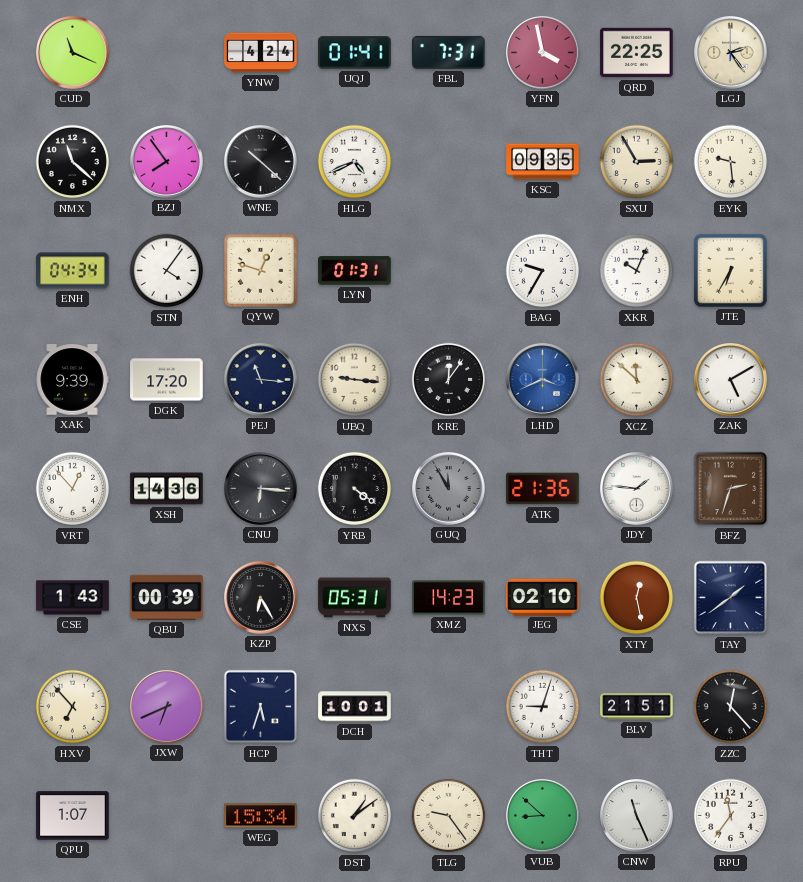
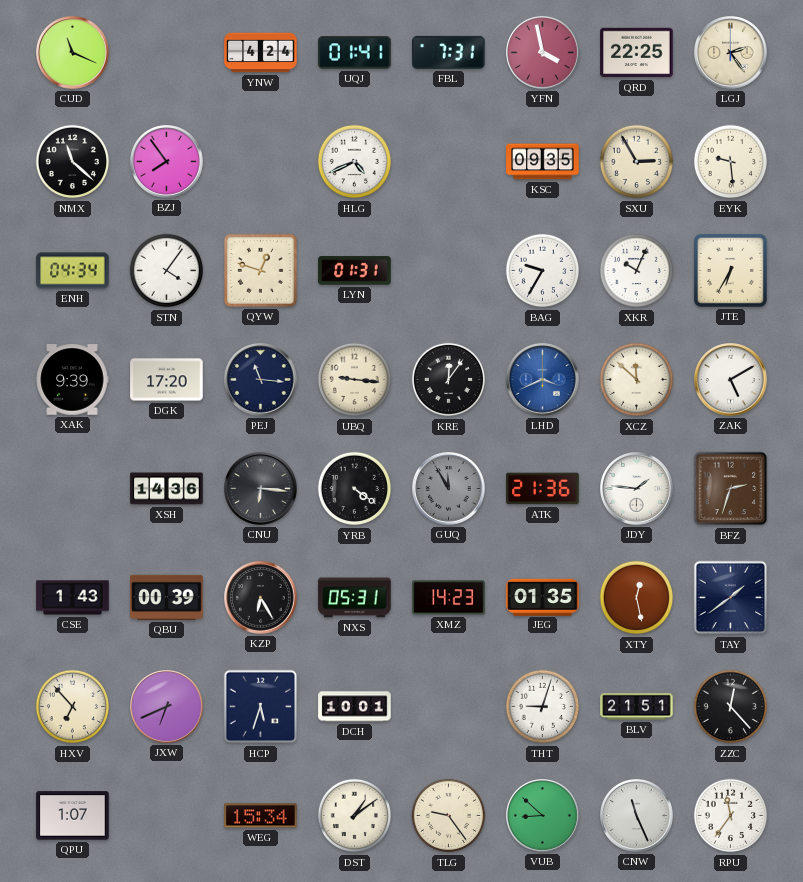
WNE: 10:22 -> none (261, 162)
VRT: 12:53 -> none (73, 489)
JEG: 02:10 -> 01:35 (543, 597)
